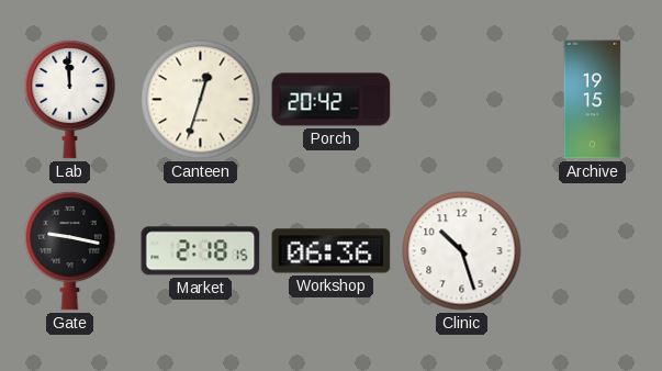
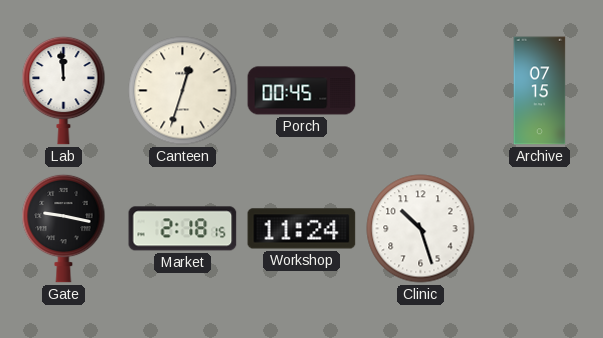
Porch: 20:42 -> 00:45 (302, 91)
Archive: 19:15 -> 07:15 (540, 91)
Workshop: 06:36 -> 11:24 (302, 229)
